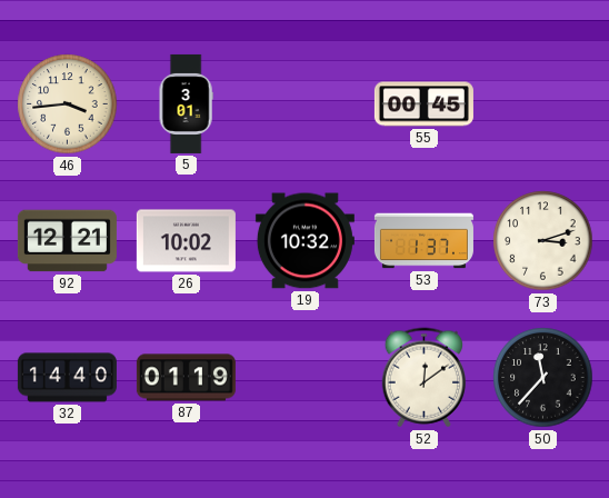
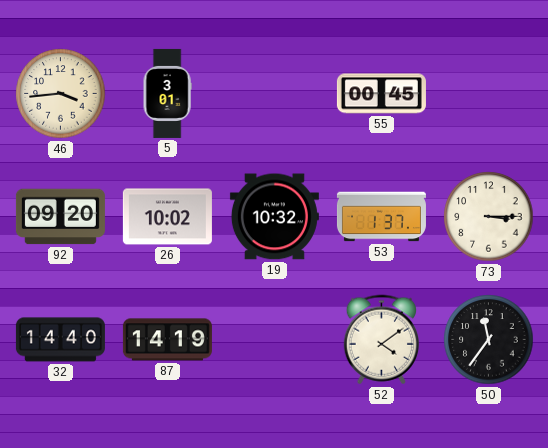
92: 12:21 -> 09:20 (60, 217)
73: 3:12 -> 3:15 (489, 217)
87: 01:19 -> 14:19 (167, 340)
52: 12:09 -> 4:09 (381, 340)
50: 11:37 -> 11:36 (489, 340)
